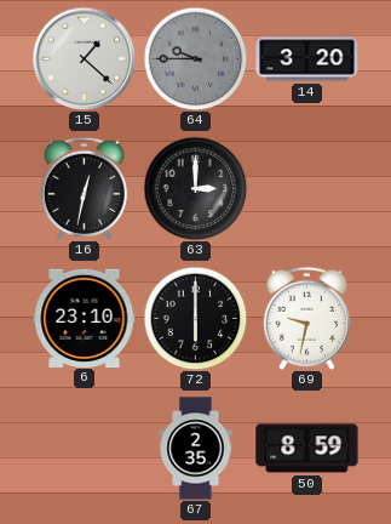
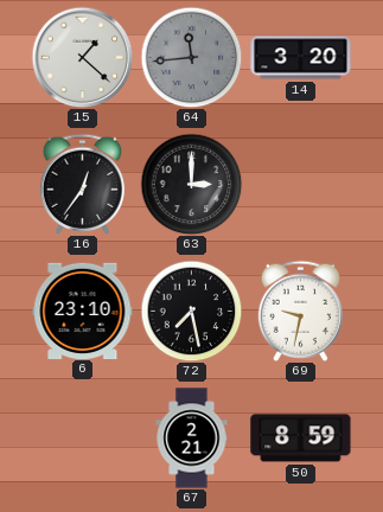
64: 9:45 -> 11:44 (191, 57)
16: 12:32 -> 12:36 (82, 184)
72: 6:00 -> 7:28 (191, 311)
67: 2:35 -> 2:21 (192, 439)
